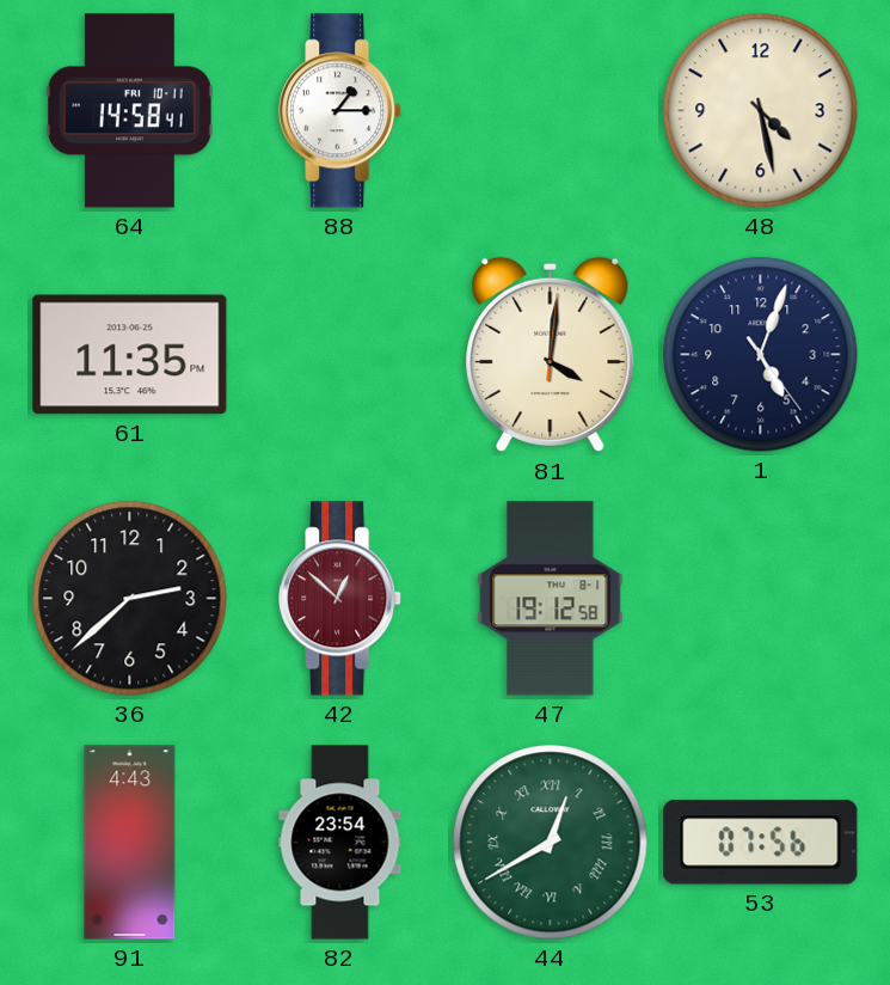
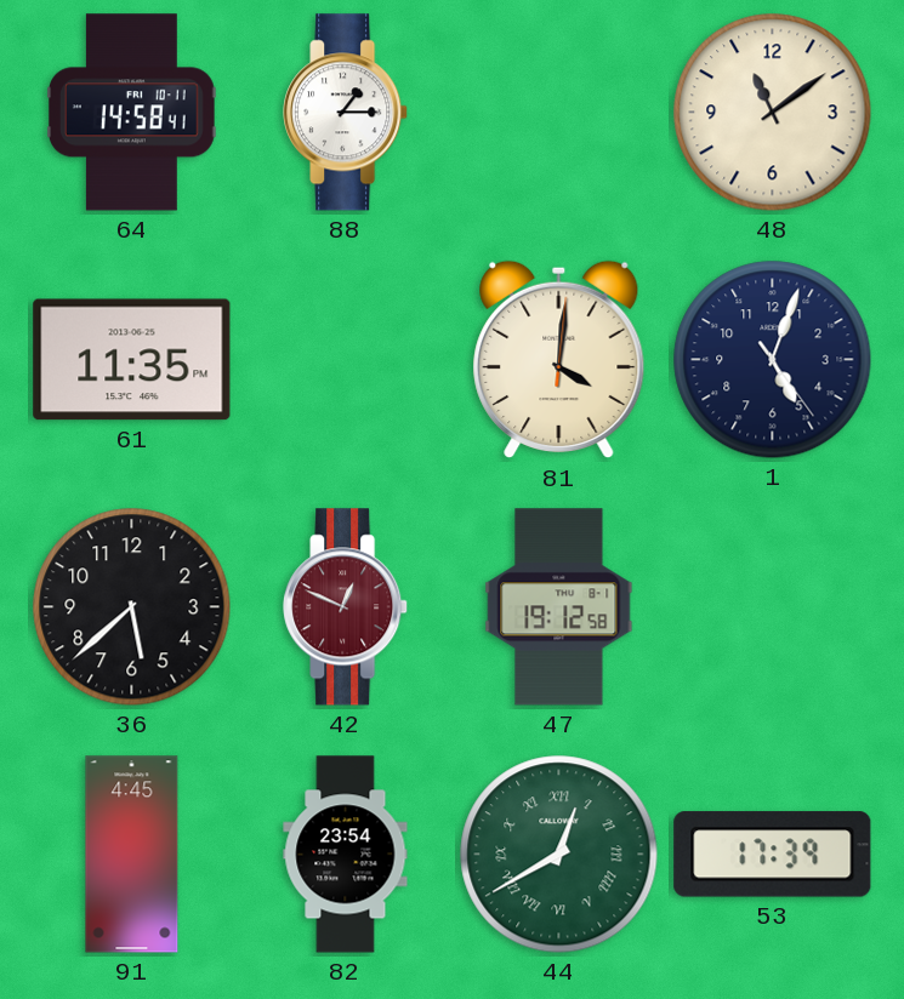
48: 4:28 -> 11:09 (773, 113)
36: 2:38 -> 5:38 (132, 607)
42: 12:52 -> 12:49 (346, 607)
91: 4:43 -> 4:45 (132, 855)
53: 07:56 -> 17:39 (773, 855)
